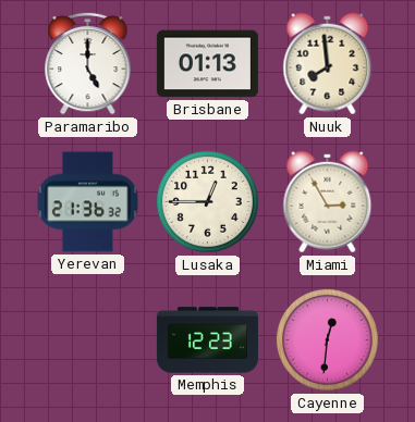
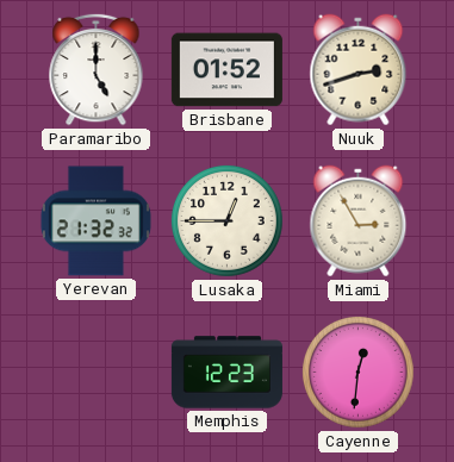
Brisbane: 01:13 -> 01:52 (226, 70)
Nuuk: 7:59 -> 2:42 (359, 70)
Yerevan: 21:36 -> 21:32 (95, 221)
